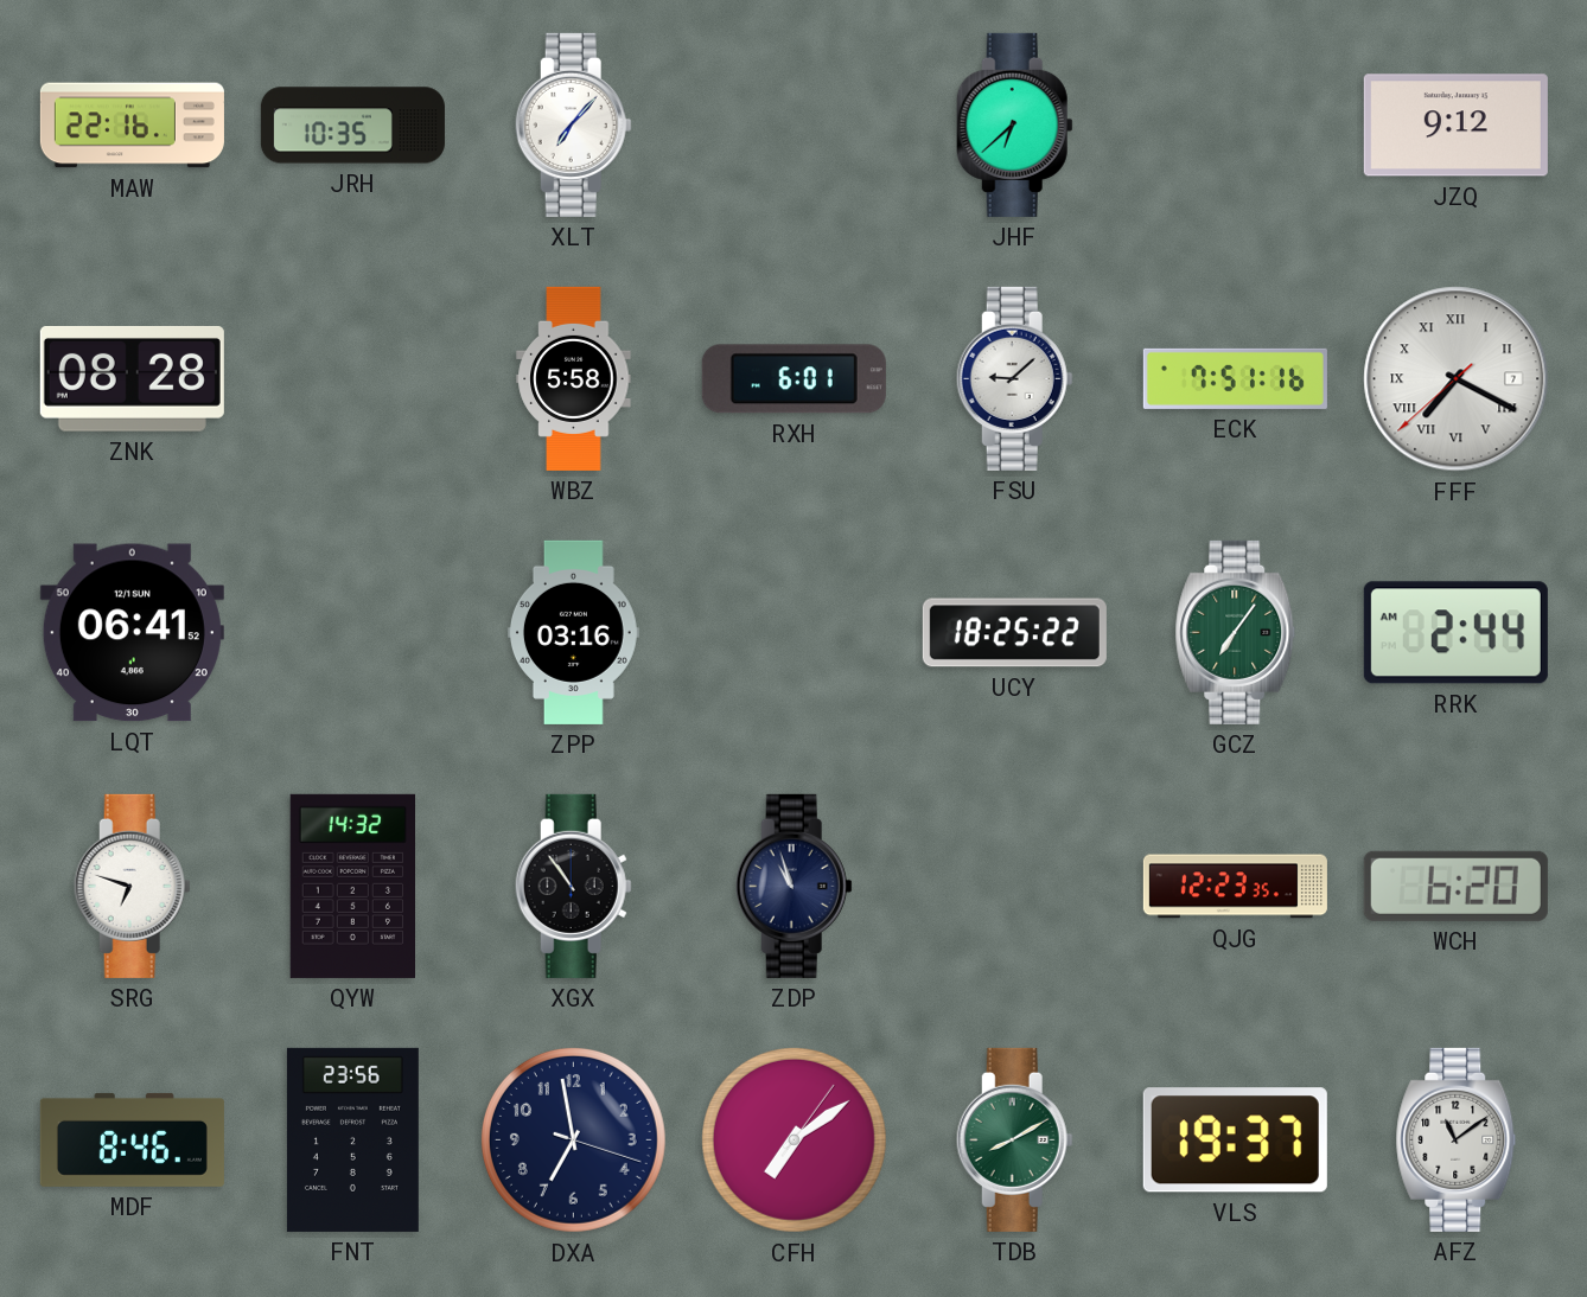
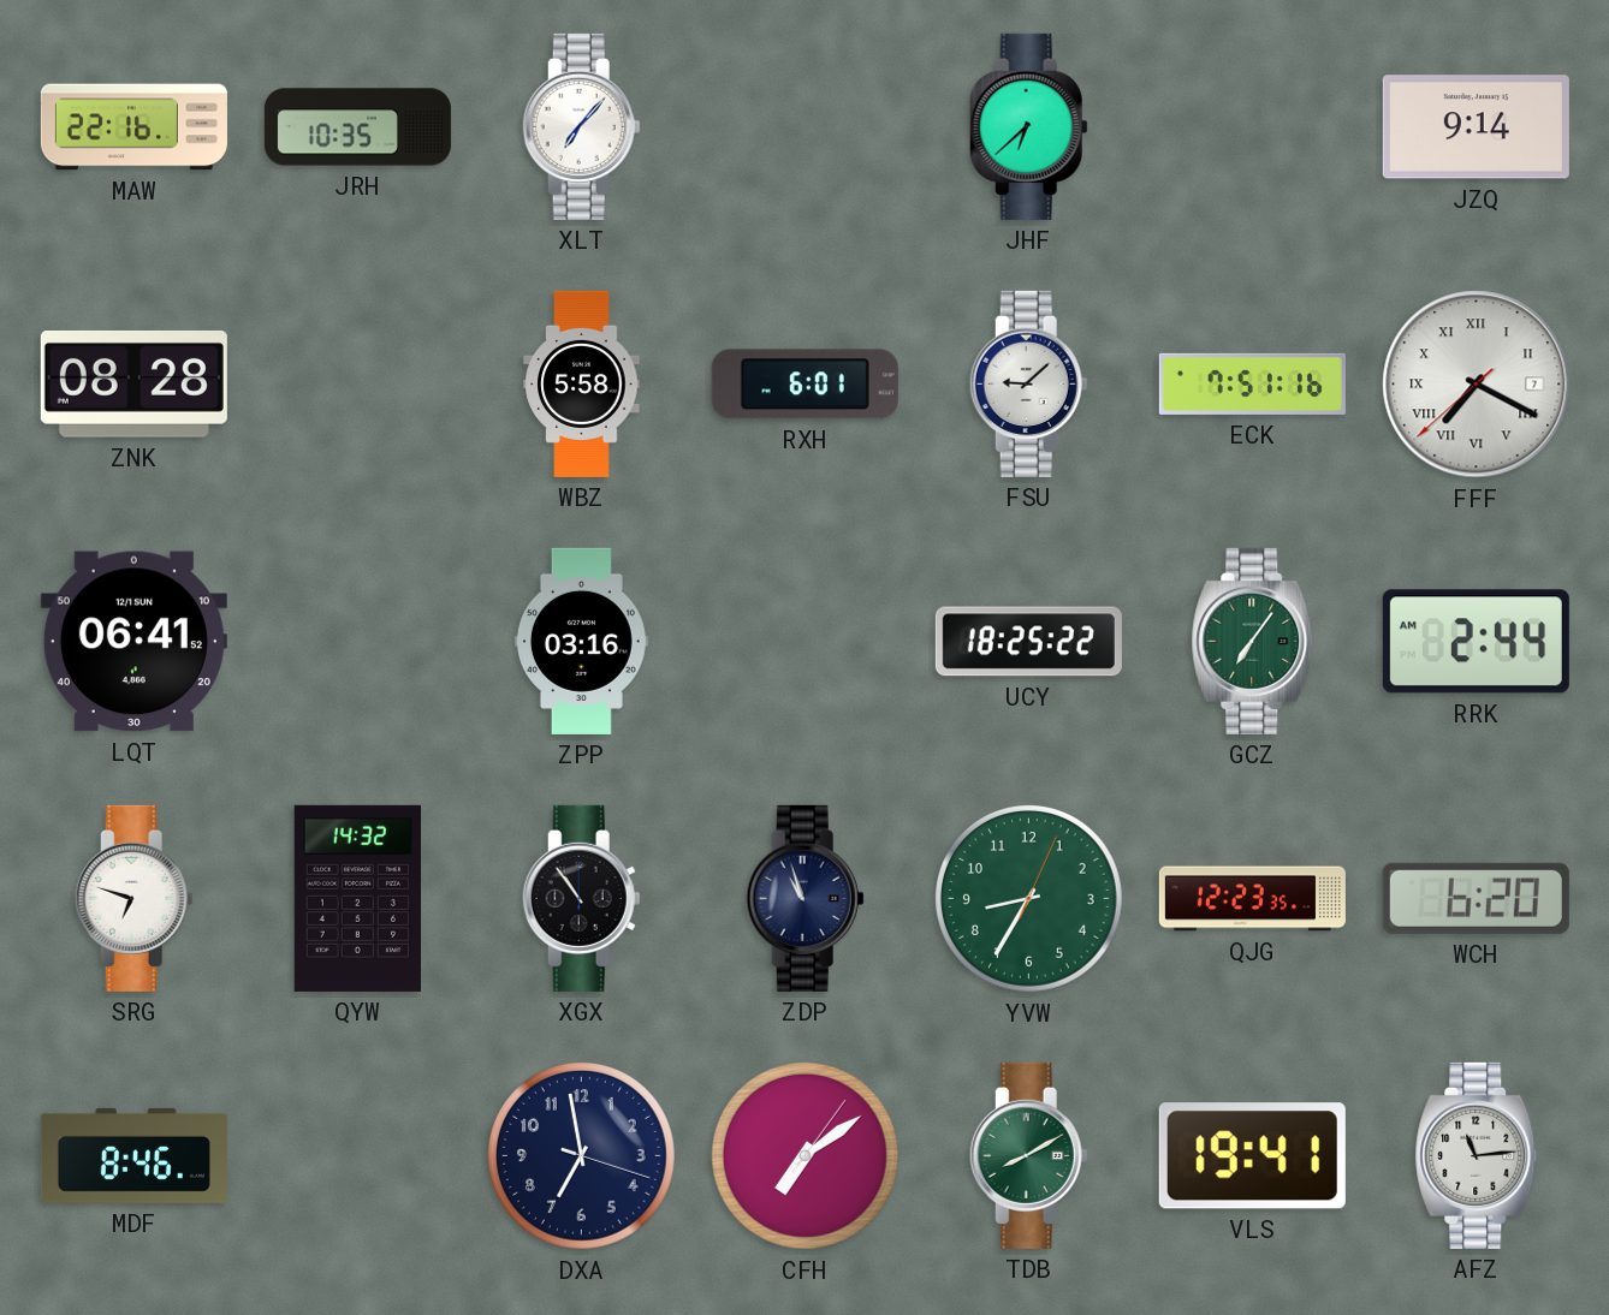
JZQ: 9:12 -> 9:14 (1476, 127)
YVW: none -> 8:35 (1028, 898)
FNT: 23:56 -> none (352, 1139)
VLS: 19:37 -> 19:41 (1252, 1156)
AFZ: 11:09 -> 11:14 (1477, 1155)
